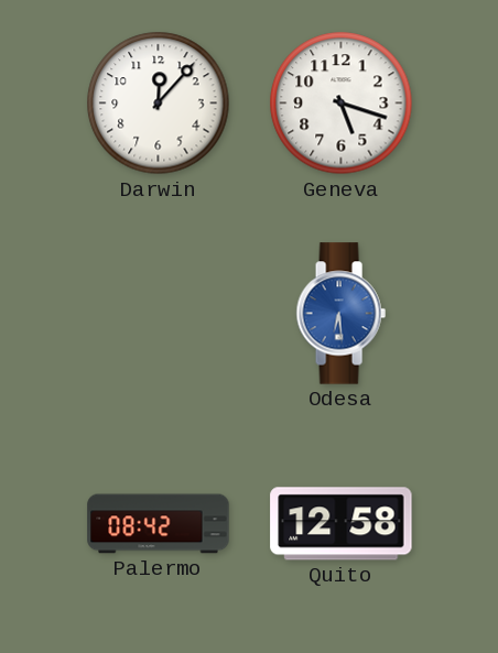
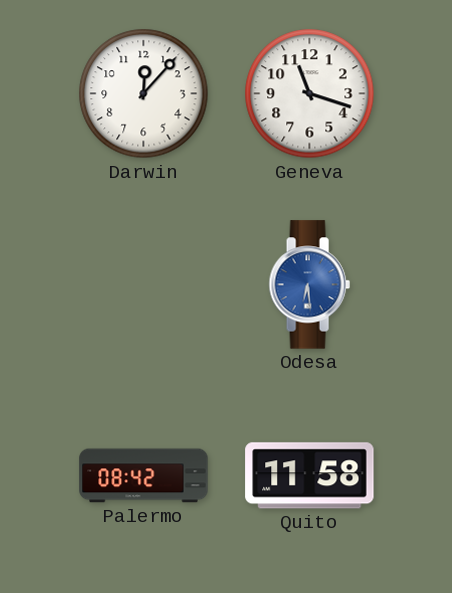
Geneva: 5:18 -> 11:18 (310, 94)
Quito: 12:58 -> 11:58 (310, 476)
